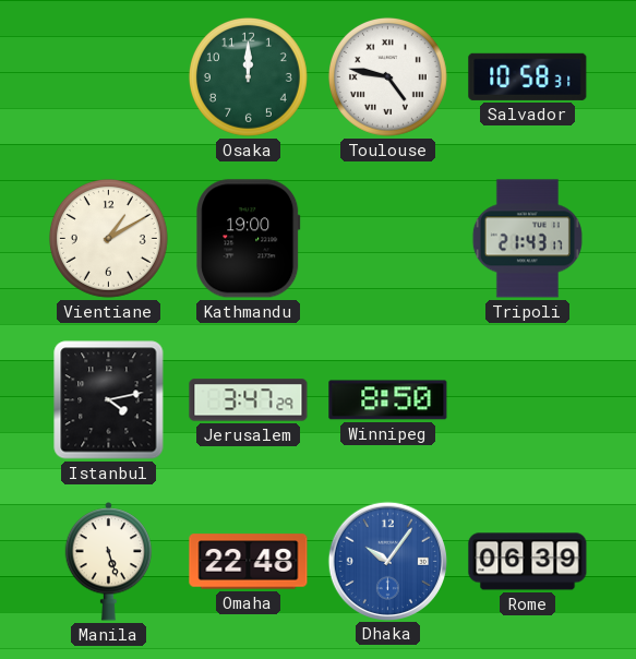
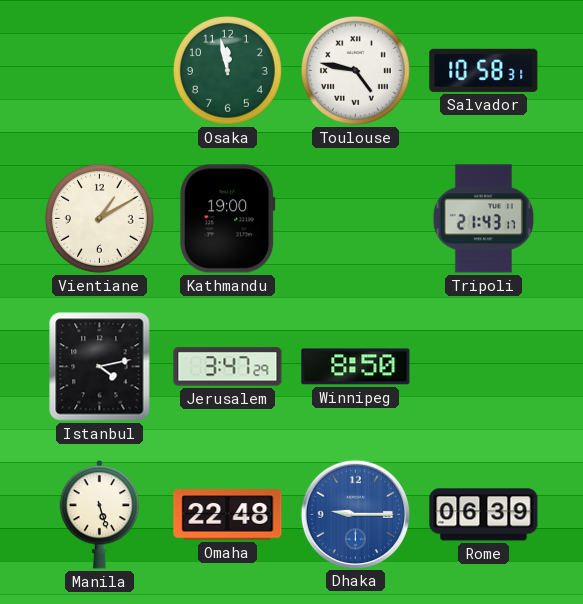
Osaka: 12:00 -> 11:58 (227, 70)
Dhaka: 10:06 -> 9:15 (355, 514)
